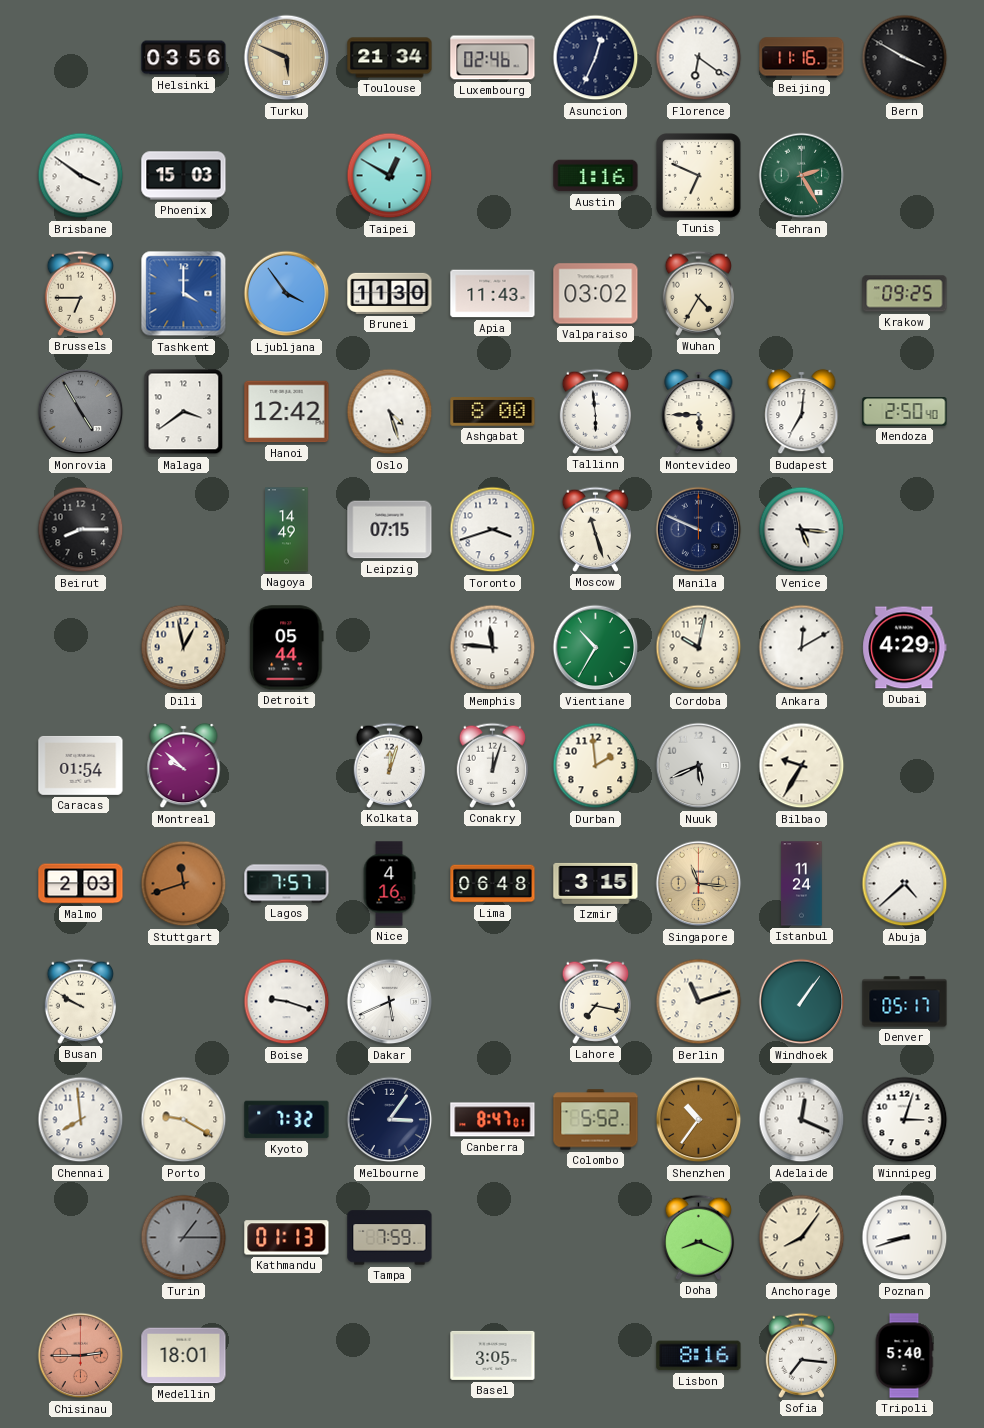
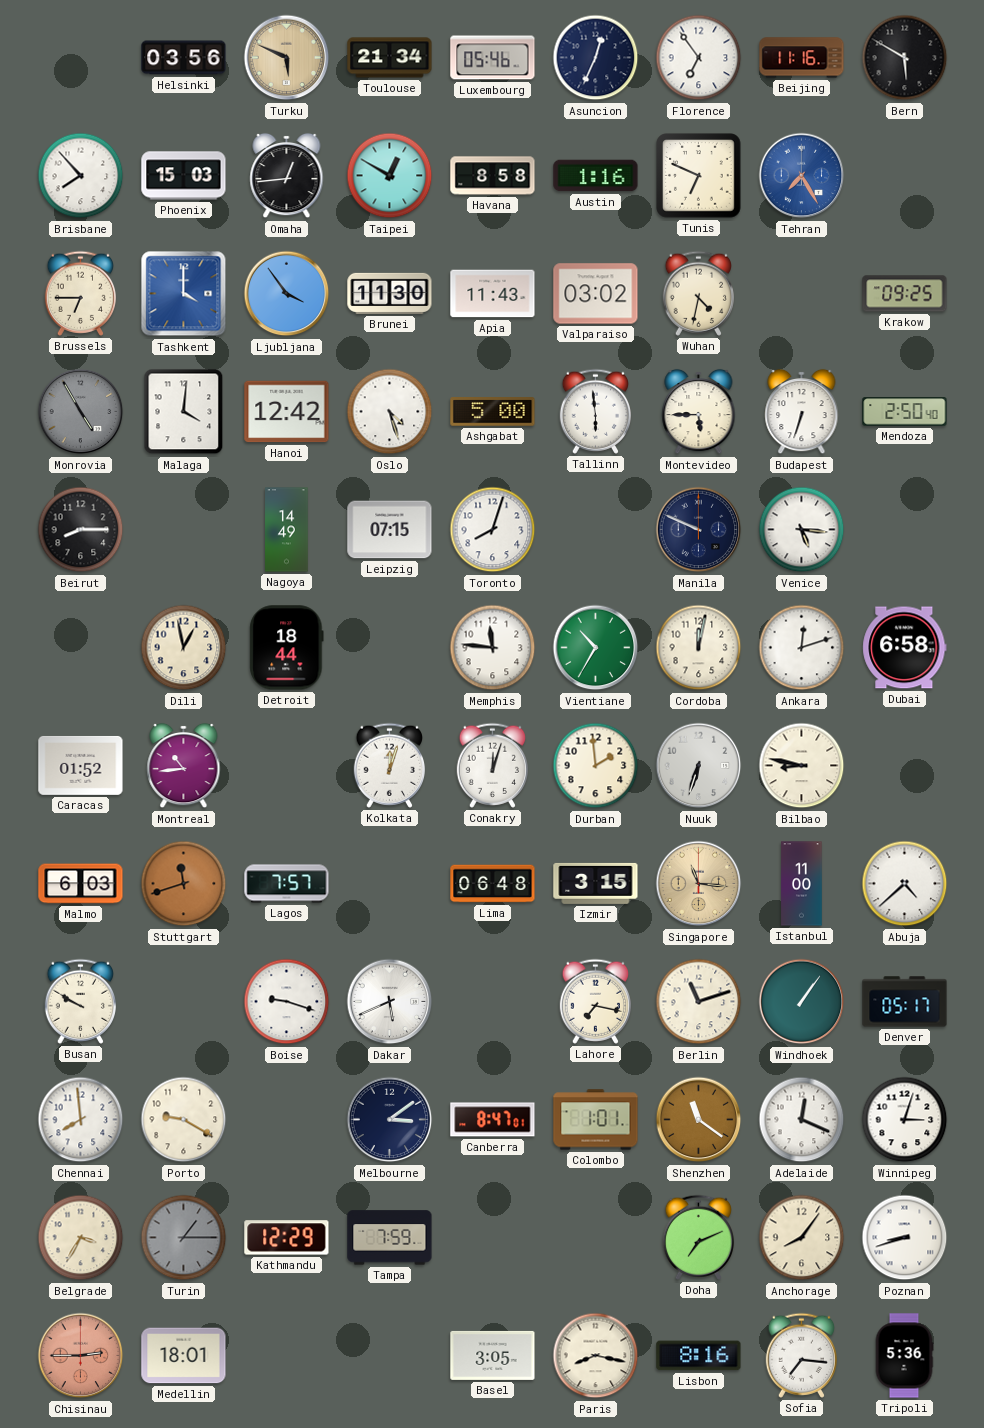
Luxembourg: 02:46 -> 05:46 (493, 58)
Florence: 6:21 -> 6:54 (699, 58)
Bern: 3:50 -> 5:50 (905, 58)
Brisbane: 3:51 -> 7:53 (81, 176)
Omaha: none -> 12:44 (287, 176)
Havana: none -> 8:58 (493, 176)
Tehran: 2:25 -> 7:25 (802, 176)
Tehran dial: green -> blue (802, 176)
Wuhan: 4:35 -> 4:32 (698, 293)
Malaga: 3:39 -> 4:01 (184, 412)
Ashgabat: 8:00 -> 5:00 (493, 412)
Budapest: 7:01 -> 6:33 (802, 412)
Toronto: 3:42 -> 8:03 (493, 530)
Moscow: 11:27 -> none (595, 529)
Detroit: 05:44 -> 18:44 (287, 648)
Cordoba: 10:02 -> 12:02 (699, 648)
Ankara: 12:10 -> 12:12 (802, 648)
Dubai: 4:29 -> 6:58 (905, 648)
Caracas: 01:54 -> 01:52 (81, 765)
Montreal: 9:52 -> 10:44 (184, 766)
Nuuk: 5:41 -> 6:33 (699, 766)
Bilbao: 9:35 -> 8:47 (802, 766)
Malmo: 2:03 -> 6:03 (81, 884)
Nice: 4:16 -> none (389, 884)
Istanbul: 11:24 -> 11:00 (802, 884)
Kyoto: 7:32 -> none (287, 1120)
Melbourne: 3:06 -> 3:09 (390, 1120)
Colombo: 5:52 -> 1:01 (596, 1120)
Shenzhen: 10:36 -> 11:21 (699, 1120)
Belgrade: none -> 3:35 (81, 1238)
Kathmandu: 01:13 -> 12:29 (287, 1238)
Doha: 8:19 -> 7:11 (698, 1237)
Paris: none -> 8:17 (596, 1356)
Tripoli: 5:40 -> 5:36 (904, 1356)
